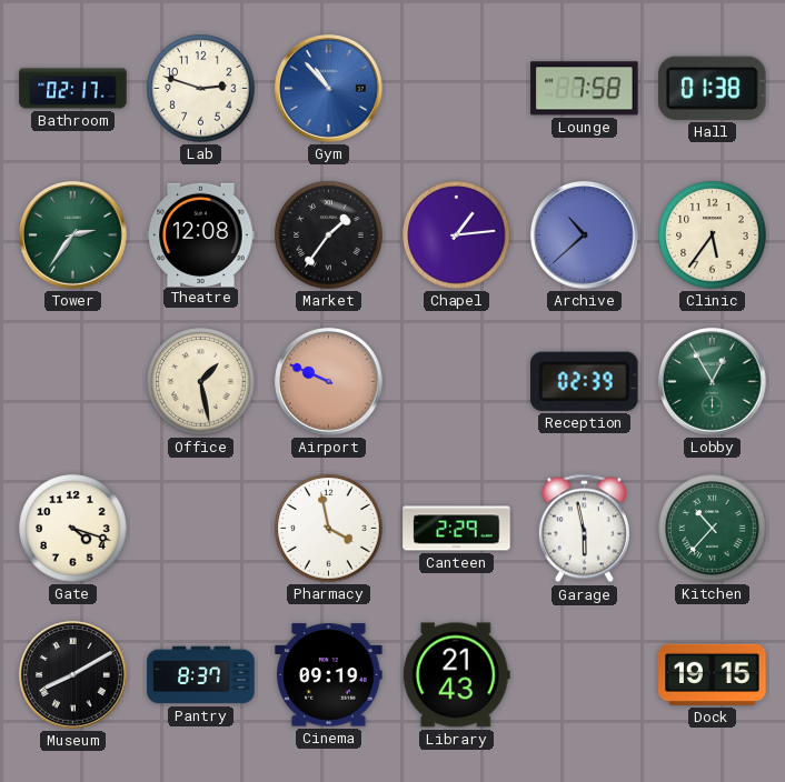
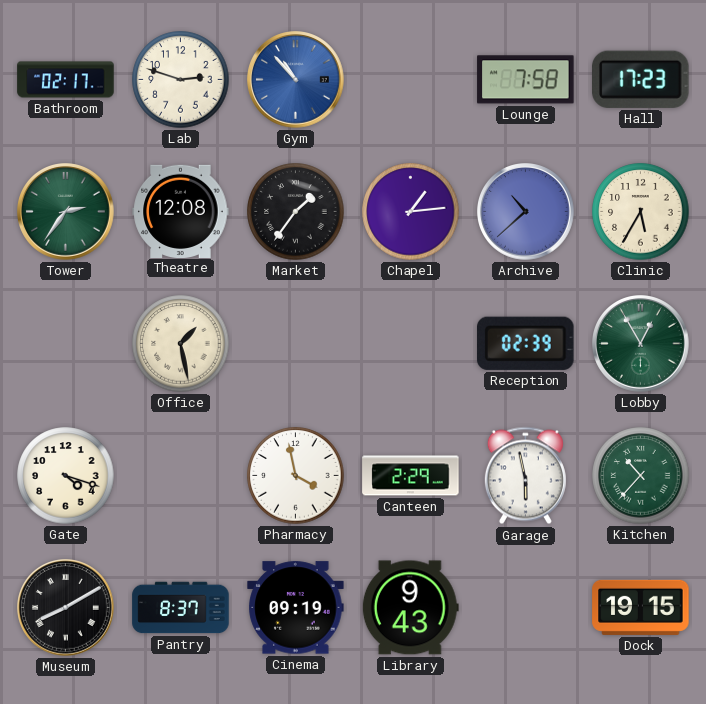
Hall: 01:38 -> 17:23 (641, 79)
Clinic: 5:36 -> 5:35 (641, 212)
Airport: 9:49 -> none (329, 382)
Library: 21:43 -> 9:43 (410, 608)
